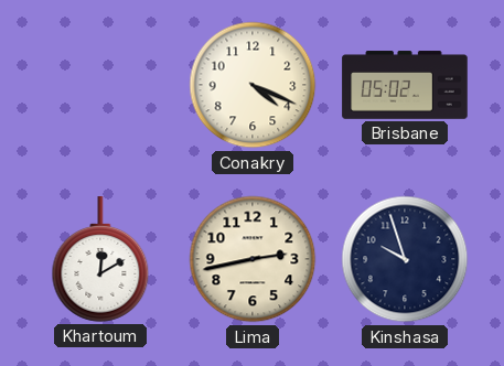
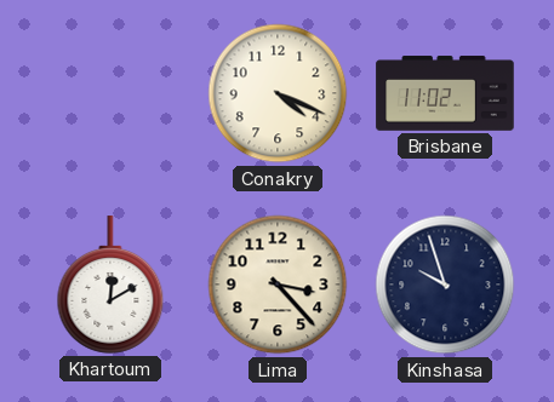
Brisbane: 05:02 -> 11:02 (445, 93)
Lima: 2:43 -> 3:23 (278, 285)
